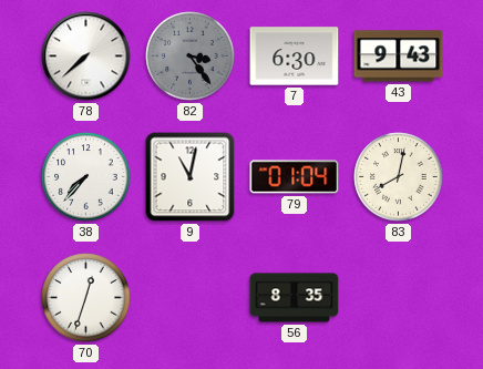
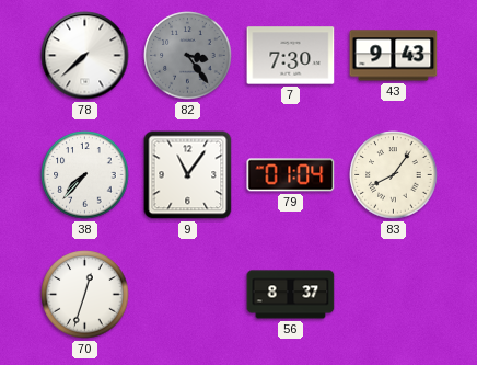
7: 6:30 -> 7:30 (291, 56)
9: 11:02 -> 11:06 (188, 175)
83: 8:02 -> 8:06 (394, 175)
56: 8:35 -> 8:37 (291, 295)
